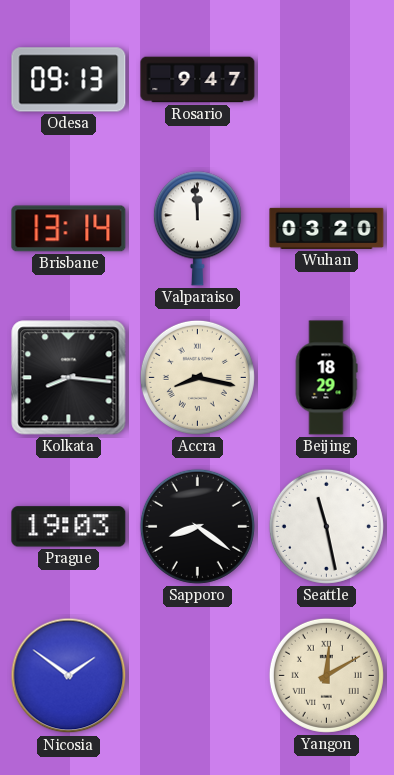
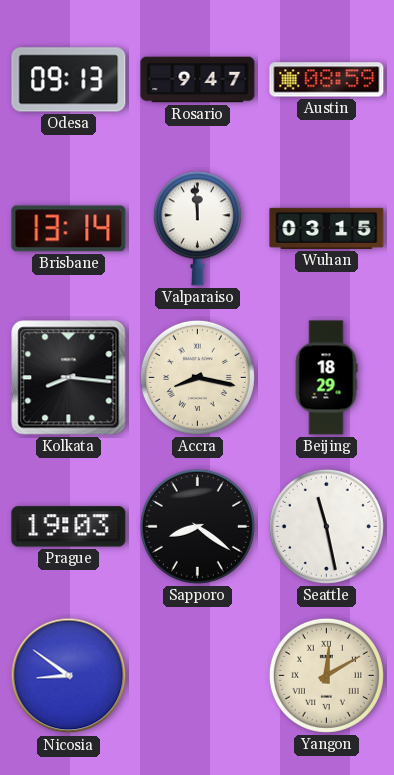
Austin: none -> 08:59 (327, 80)
Wuhan: 03:20 -> 03:15 (327, 228)
Nicosia: 1:51 -> 8:51 (69, 676)
